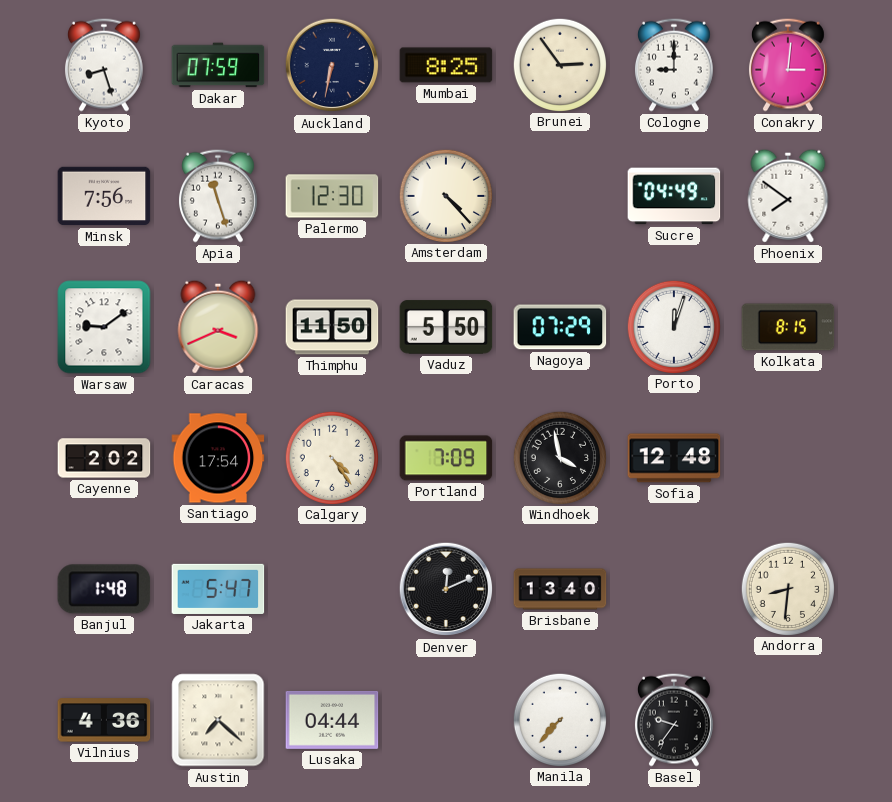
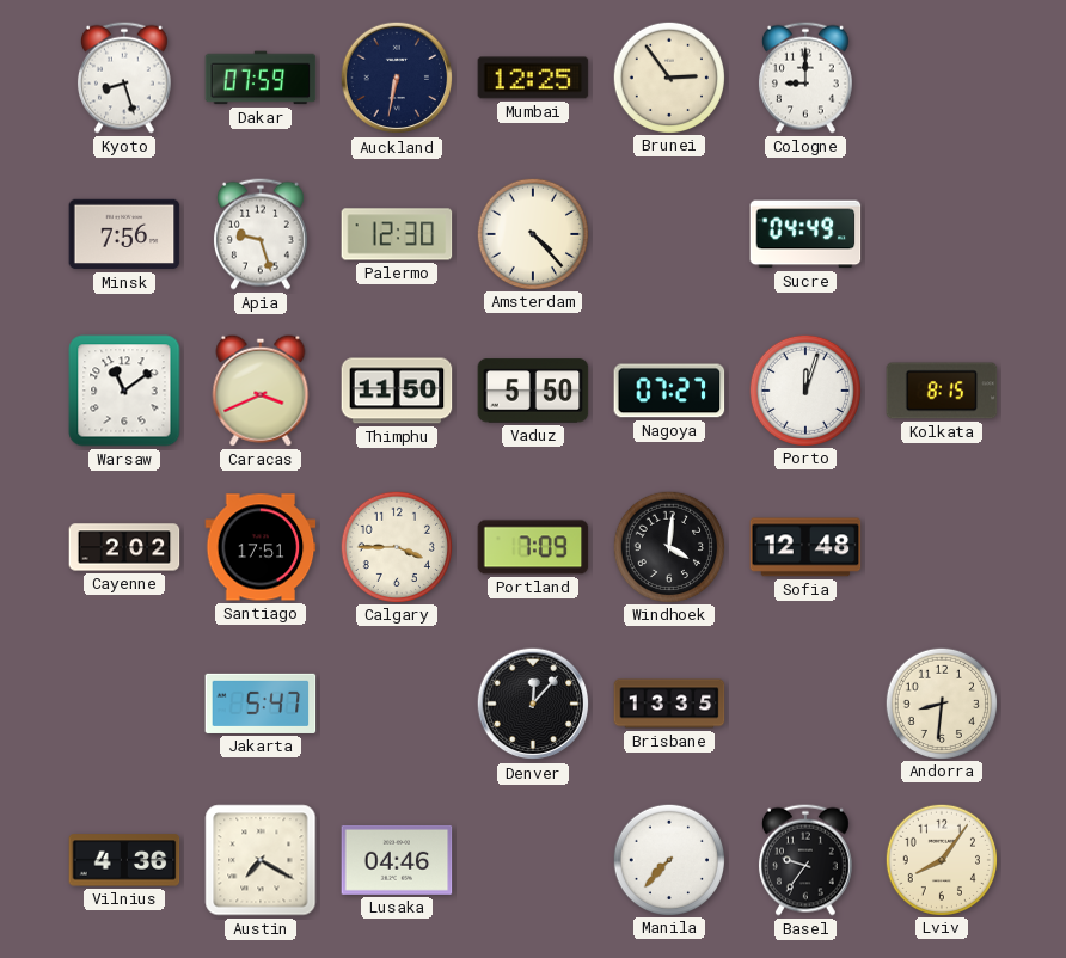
Mumbai: 8:25 -> 12:25 (533, 78)
Conakry: 3:01 -> none (788, 65)
Apia: 11:27 -> 9:27 (261, 234)
Phoenix: 7:51 -> none (788, 196)
Warsaw: 9:09 -> 11:09 (124, 391)
Nagoya: 07:29 -> 07:27 (669, 391)
Santiago: 17:54 -> 17:51 (261, 547)
Calgary: 4:24 -> 3:45 (396, 546)
Windhoek: 3:58 -> 4:01 (668, 546)
Banjul: 1:48 -> none (104, 589)
Denver: 12:11 -> 12:07 (533, 704)
Brisbane: 13:40 -> 13:35 (669, 704)
Austin: 7:22 -> 7:20 (261, 860)
Lusaka: 04:44 -> 04:46 (397, 860)
Lviv: none -> 8:06 (941, 859)
